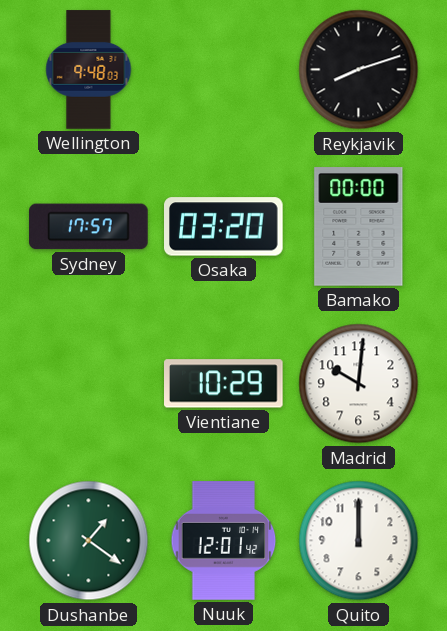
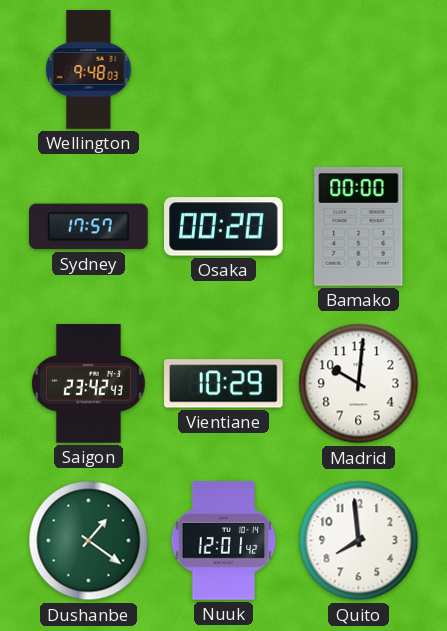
Reykjavik: 8:12 -> none (359, 70)
Osaka: 03:20 -> 00:20 (224, 227)
Saigon: none -> 23:42 (88, 384)
Quito: 12:00 -> 7:59 (359, 541)
